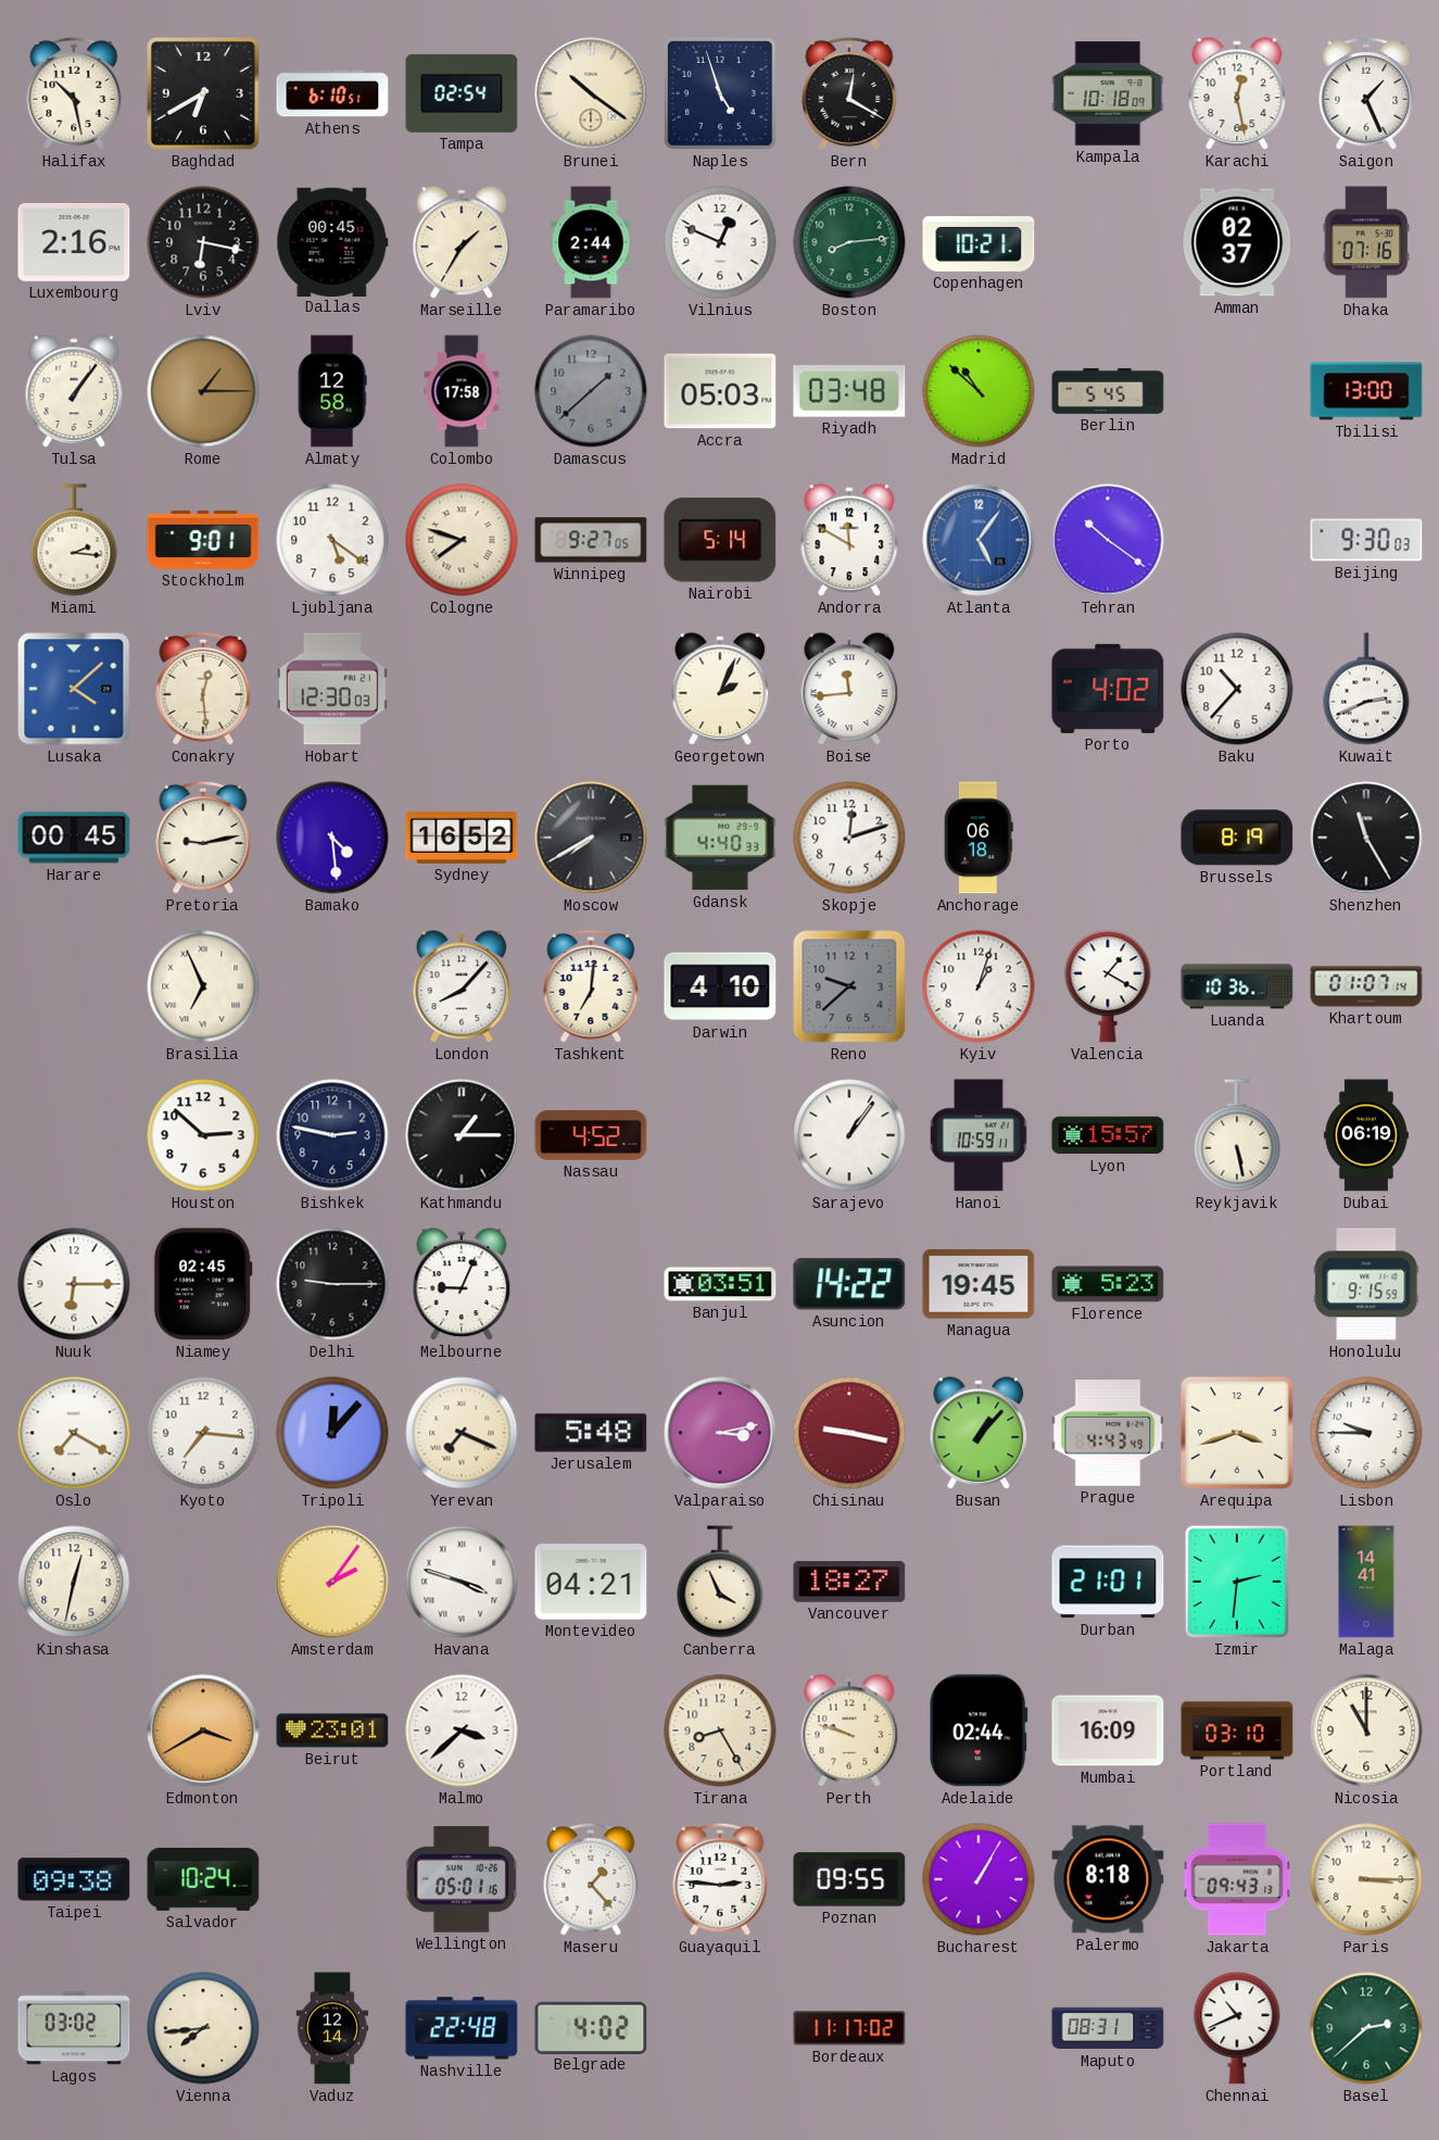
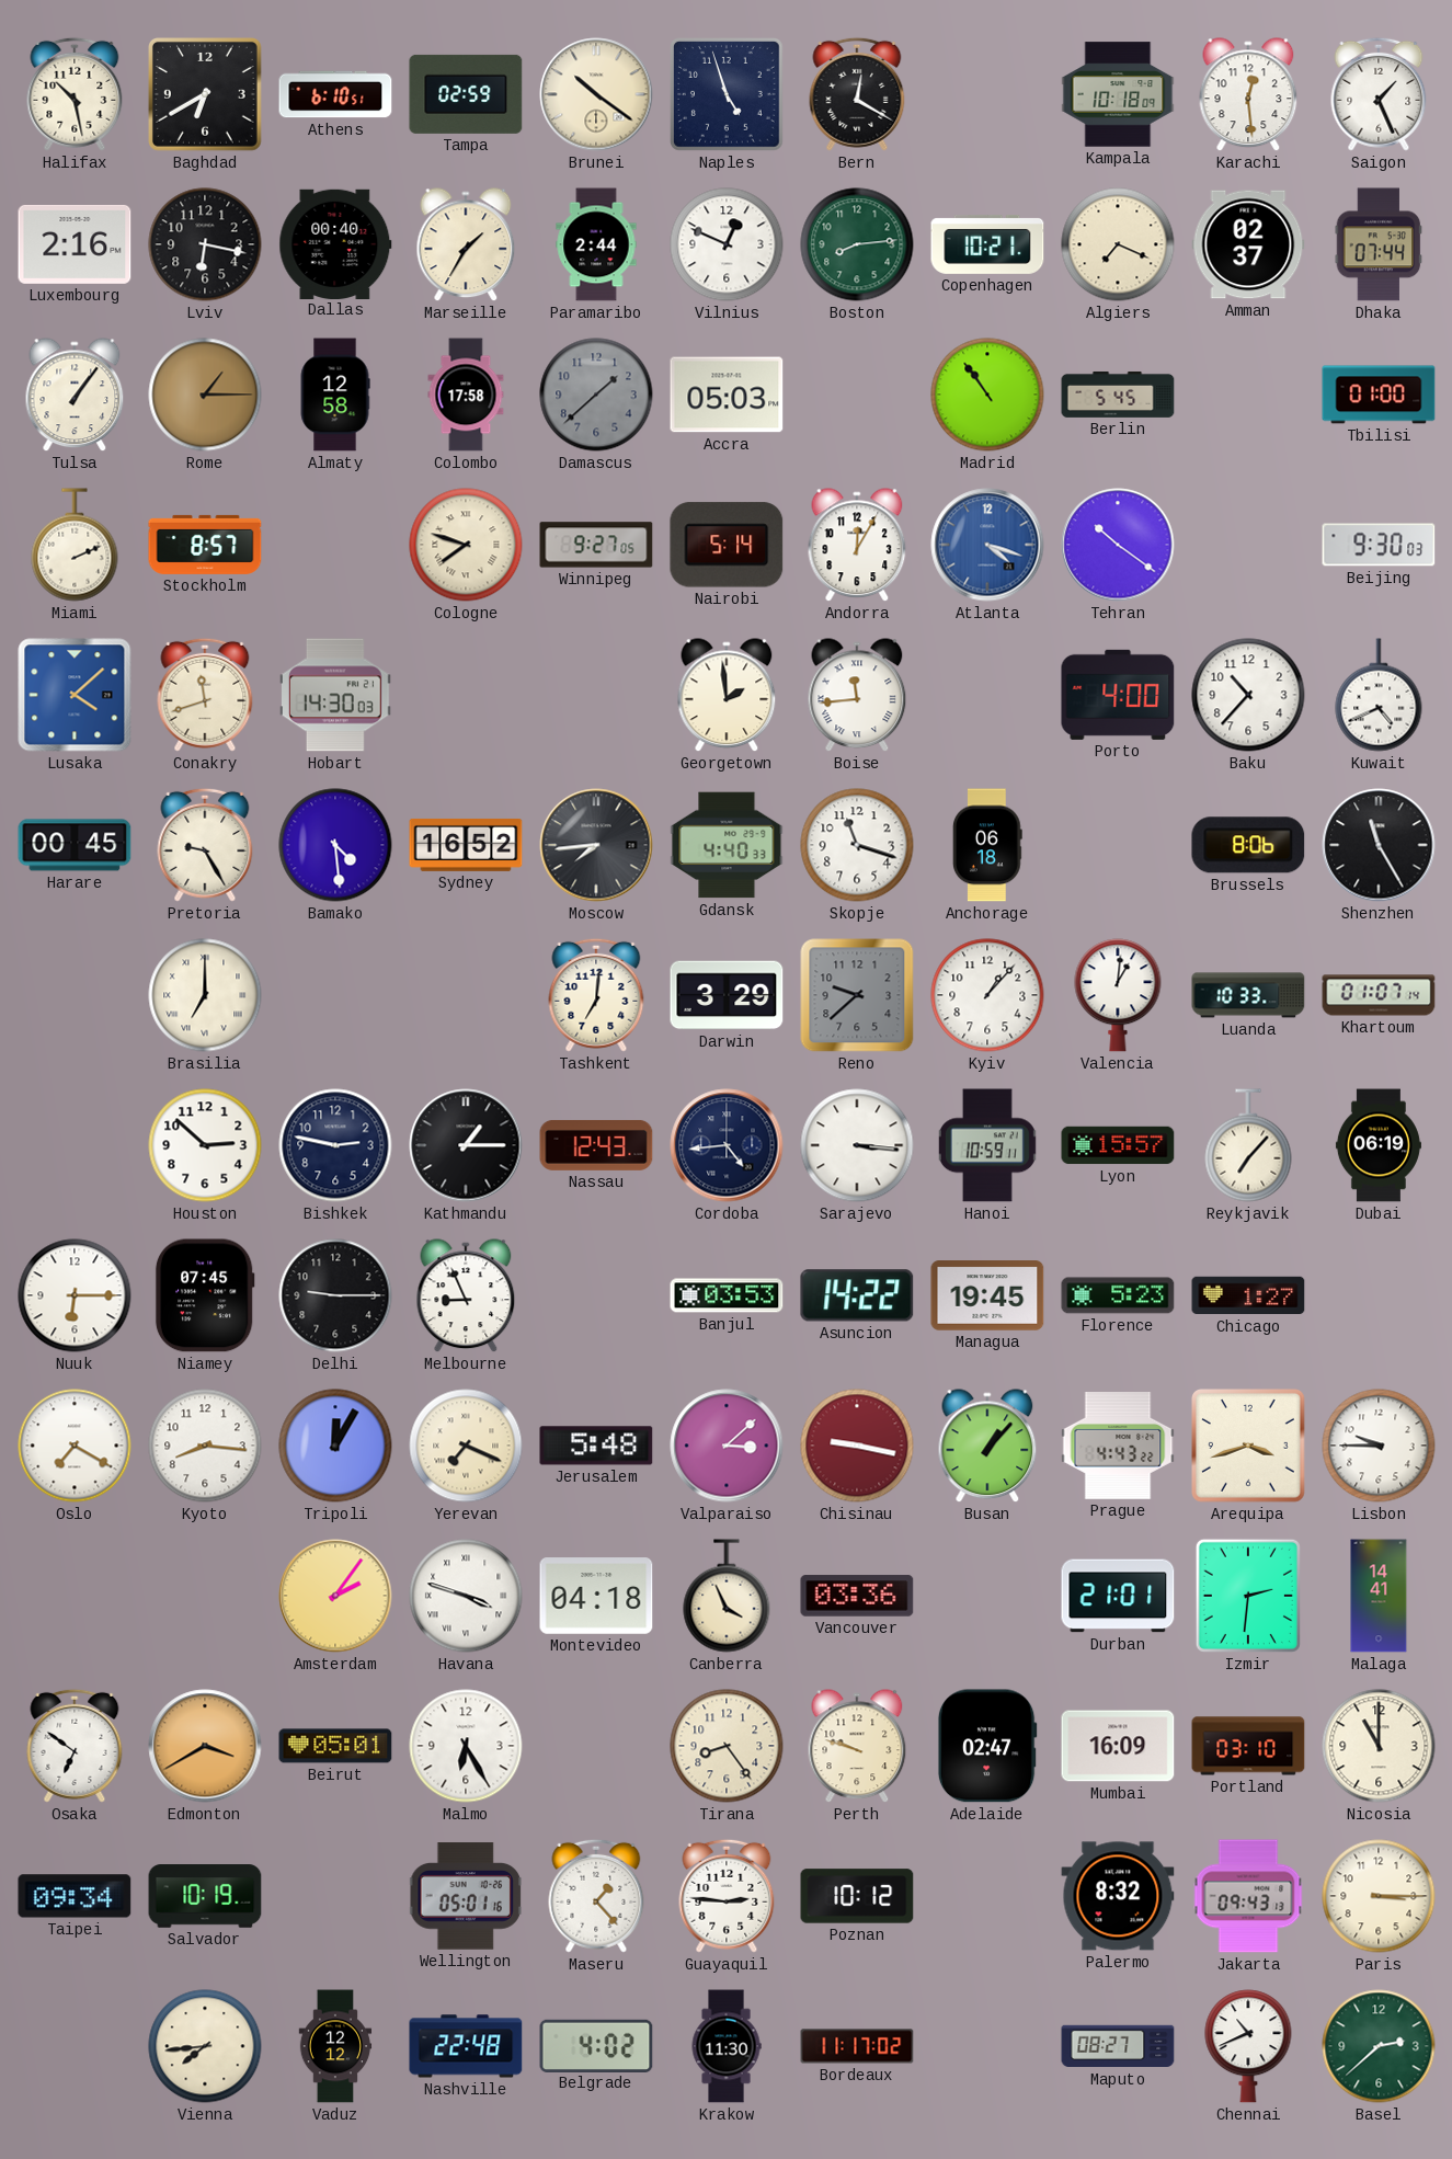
Tampa: 02:54 -> 02:59 (466, 94)
Karachi: 12:28 -> 12:29 (1248, 95)
Dallas: 00:45 -> 00:40 (335, 243)
Algiers: none -> 7:19 (1118, 244)
Dhaka: 07:16 -> 07:44 (1379, 244)
Riyadh: 03:48 -> none (849, 392)
Madrid: 10:52 -> 10:54 (987, 395)
Tbilisi: 13:00 -> 01:00 (1379, 395)
Miami: 2:16 -> 2:11 (75, 545)
Stockholm: 9:01 -> 8:57 (205, 545)
Ljubljana: 5:21 -> none (332, 540)
Andorra: 11:50 -> 12:05 (857, 546)
Atlanta: 5:06 -> 4:18 (987, 545)
Conakry: 12:29 -> 11:42 (205, 695)
Hobart: 12:30 -> 14:30 (336, 695)
Georgetown: 2:04 -> 1:59 (727, 696)
Porto: 4:02 -> 4:00 (1118, 695)
Kuwait: 2:41 -> 4:41 (1379, 695)
Pretoria: 9:13 -> 9:25 (205, 845)
Moscow: 7:40 -> 7:44 (596, 845)
Skopje: 12:12 -> 11:18 (857, 845)
Brussels: 8:19 -> 8:06 (1248, 845)
Brasilia: 6:56 -> 7:00 (205, 995)
London: 8:07 -> none (462, 987)
Darwin: 4:10 -> 3:29 (727, 995)
Kyiv: 1:03 -> 1:07 (987, 995)
Valencia: 1:20 -> 1:01 (1118, 995)
Luanda: 10:36 -> 10:33 (1248, 995)
Nassau: 4:52 -> 12:43 (596, 1145)
Cordoba: none -> 4:44 (727, 1145)
Sarajevo: 1:06 -> 3:16 (857, 1145)
Reykjavik: 5:28 -> 7:07 (1248, 1145)
Niamey: 02:45 -> 07:45 (205, 1295)
Melbourne: 9:04 -> 8:56 (466, 1296)
Banjul: 03:51 -> 03:53 (727, 1295)
Chicago: none -> 1:27 (1248, 1295)
Honolulu: 9:15 -> none (1366, 1284)
Kyoto: 7:16 -> 8:16 (205, 1446)
Tripoli: 12:07 -> 12:05 (335, 1446)
Valparaiso: 3:13 -> 3:08 (727, 1446)
Prague: 4:43:49 -> 4:43:22 (1118, 1447)
Kinshasa: 12:32 -> none (74, 1582)
Montevideo: 04:21 -> 04:18 (596, 1596)
Vancouver: 18:27 -> 03:36 (857, 1596)
Osaka: none -> 6:51 (75, 1746)
Beirut: 23:01 -> 05:01 (335, 1746)
Malmo: 3:38 -> 6:25 (466, 1746)
Tirana: 8:25 -> 8:24 (727, 1746)
Adelaide: 02:44 -> 02:47 (987, 1746)
Taipei: 09:38 -> 09:34 (75, 1896)
Salvador: 10:24 -> 10:19 (205, 1896)
Poznan: 09:55 -> 10:12 (857, 1896)
Bucharest: 1:05 -> none (979, 1879)
Palermo: 8:18 -> 8:32 (1118, 1896)
Lagos: 03:02 -> none (74, 2028)
Vaduz: 12:14 -> 12:12 (335, 2046)
Krakow: none -> 11:30 (727, 2046)
Maputo: 08:31 -> 08:27 (1118, 2046)
